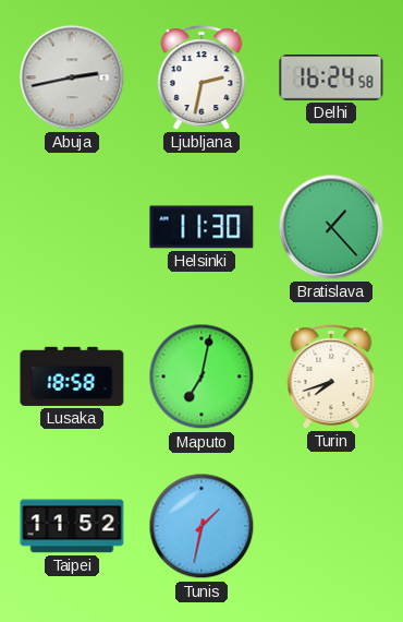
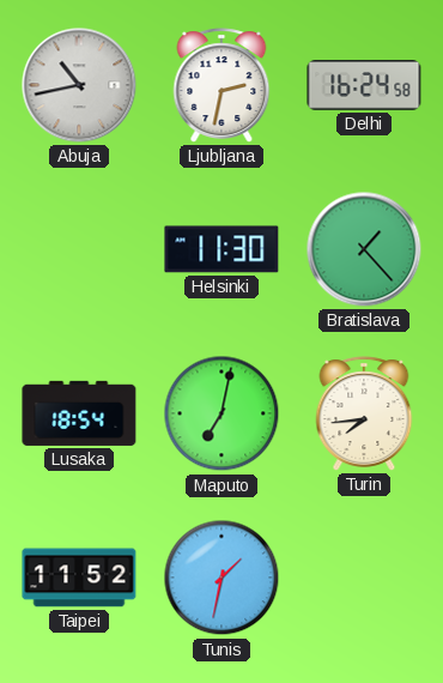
Abuja: 2:43 -> 10:43 (79, 85)
Lusaka: 18:58 -> 18:54 (79, 413)
Turin: 7:42 -> 7:44 (364, 413)
